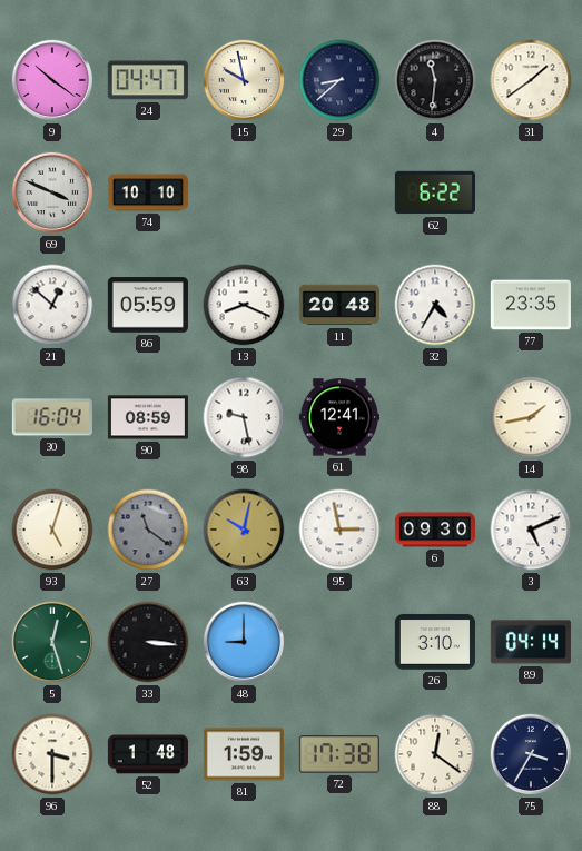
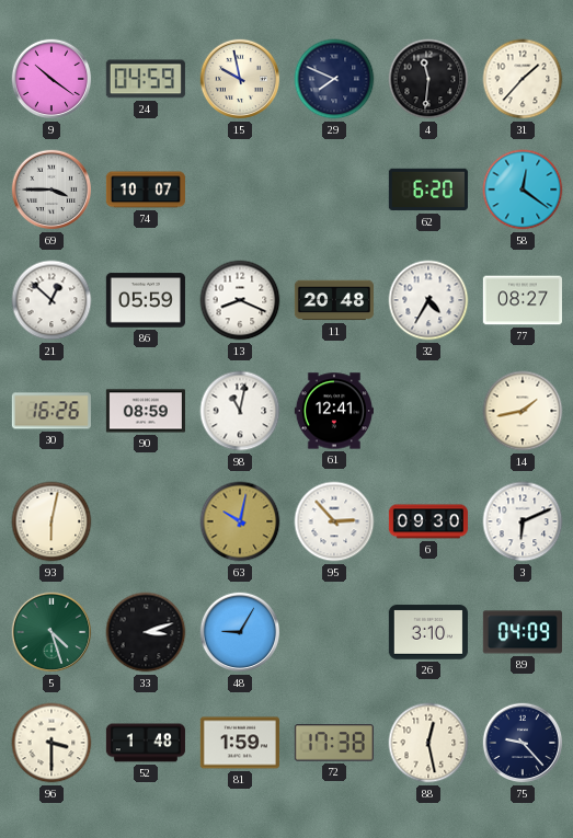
24: 04:47 -> 04:59 (146, 79)
29: 8:38 -> 7:49 (334, 79)
31: 1:39 -> 1:37 (523, 79)
69: 3:49 -> 3:45 (51, 190)
74: 10:10 -> 10:07 (146, 190)
62: 6:22 -> 6:20 (428, 190)
58: none -> 12:21 (523, 190)
77: 23:35 -> 08:27 (523, 300)
30: 16:04 -> 16:26 (51, 411)
98: 9:28 -> 11:02 (240, 411)
93: 5:03 -> 6:02 (51, 521)
27: 11:21 -> none (148, 530)
95: 2:58 -> 2:53 (334, 521)
3: 5:11 -> 6:11 (523, 521)
5: 12:27 -> 4:27 (51, 632)
33: 3:16 -> 3:12 (146, 632)
48: 9:00 -> 9:05 (240, 632)
89: 04:14 -> 04:09 (523, 632)
88: 12:21 -> 12:28 (428, 743)
75: 3:35 -> 9:23 (523, 743)
